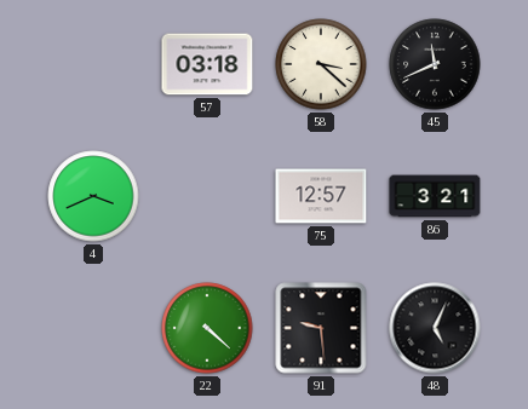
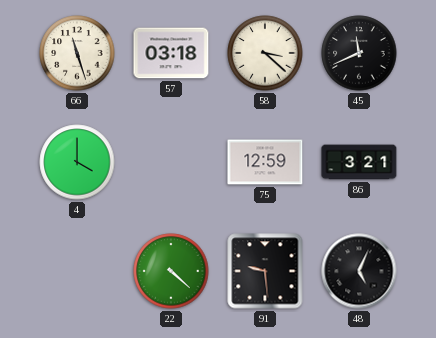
66: none -> 11:27 (77, 53)
4: 3:41 -> 4:00 (77, 162)
75: 12:57 -> 12:59 (265, 162)
